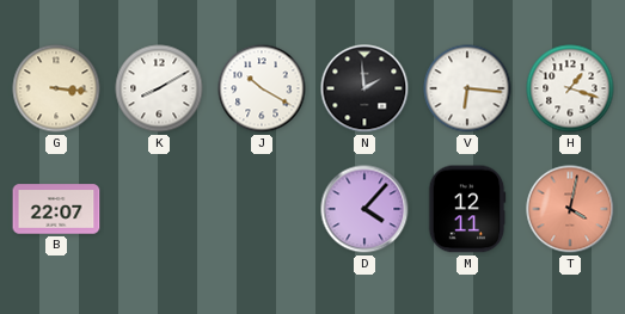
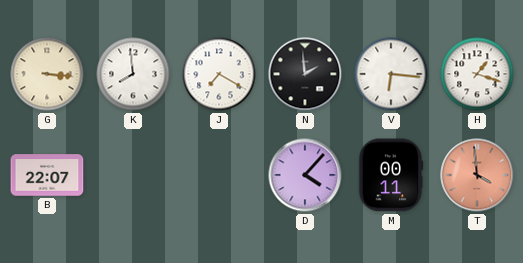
K: 8:10 -> 7:59 (133, 74)
J: 10:20 -> 7:20 (219, 74)
M: 12:11 -> 00:11 (391, 175)
T: 4:02 -> 3:59 (477, 175)
